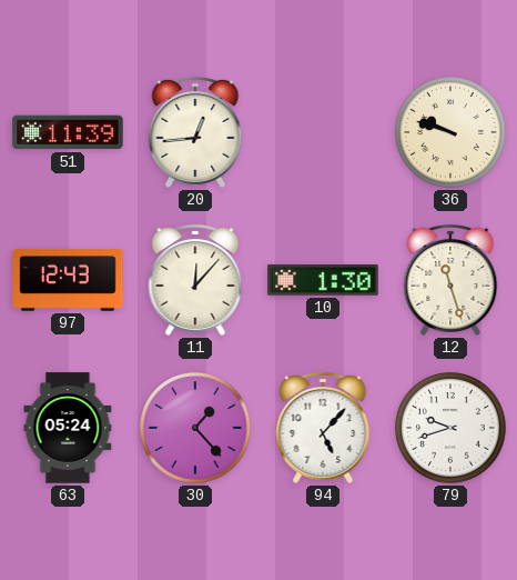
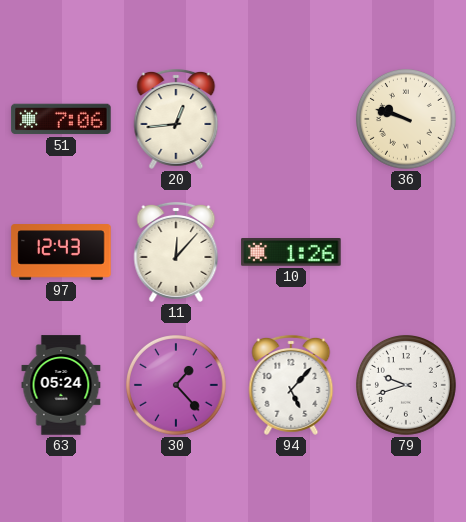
51: 11:39 -> 7:06 (61, 119)
10: 1:30 -> 1:26 (291, 253)
12: 11:27 -> none (450, 280)
